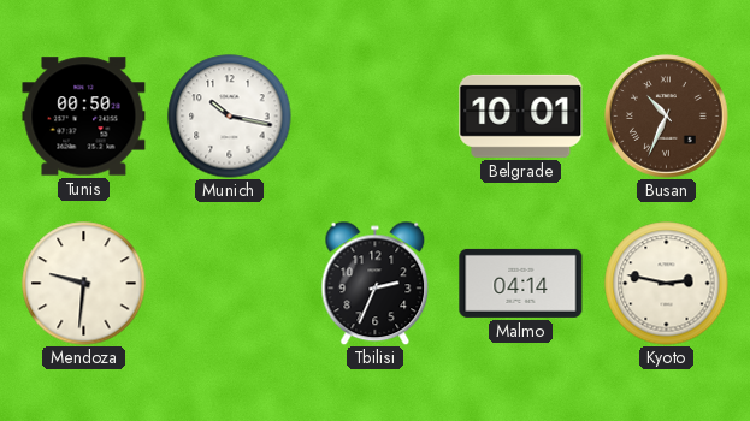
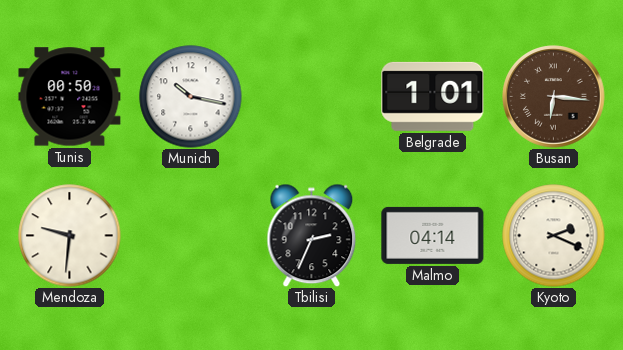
Belgrade: 10:01 -> 1:01 (433, 96)
Busan: 10:34 -> 6:16 (554, 97)
Kyoto: 2:47 -> 2:19 (554, 236)
